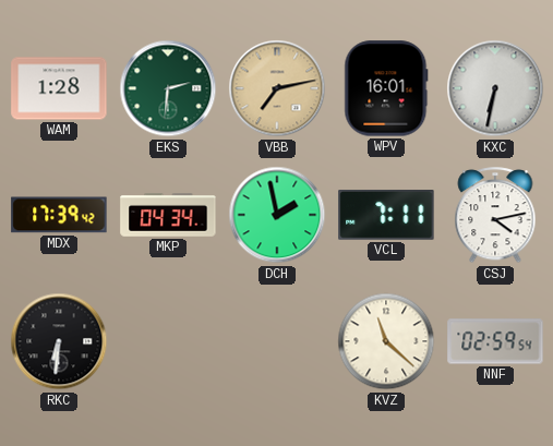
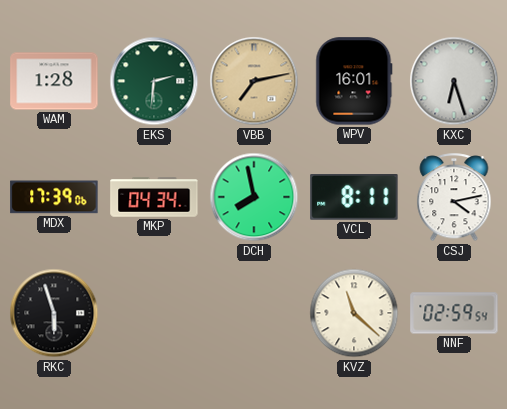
KXC: 6:32 -> 6:27 (454, 81)
MDX: 17:39:42 -> 17:39:06 (54, 197)
DCH: 1:58 -> 7:58 (254, 197)
VCL: 7:11 -> 8:11 (354, 198)
RKC: 6:31 -> 5:57 (54, 313)
